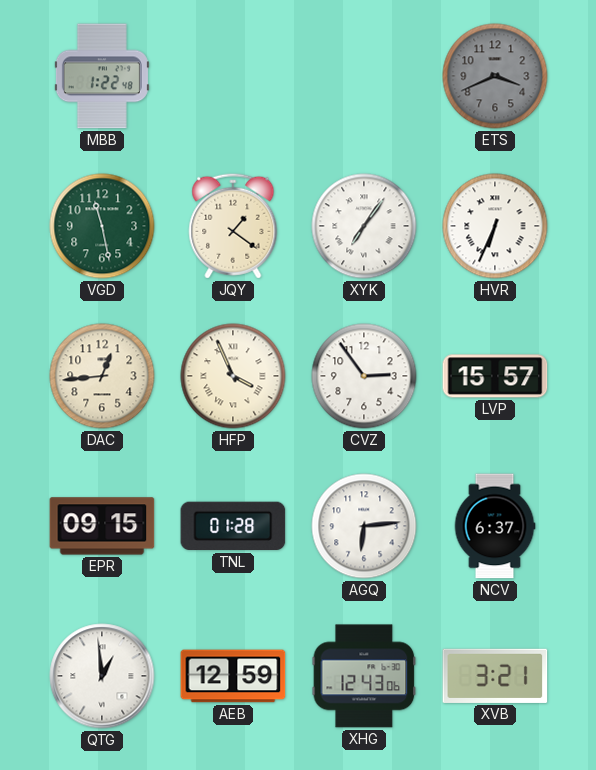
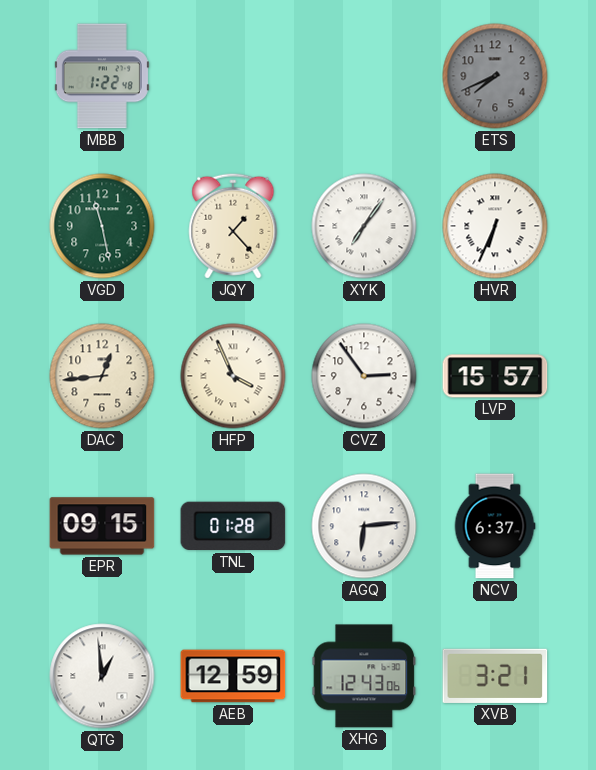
ETS: 3:41 -> 7:41 (495, 76)
JQY: 1:21 -> 1:23 (233, 226)
